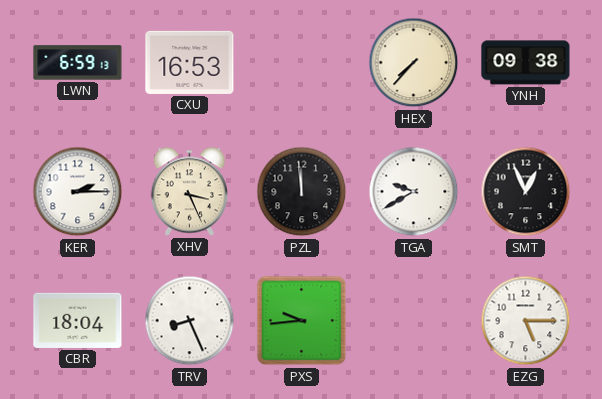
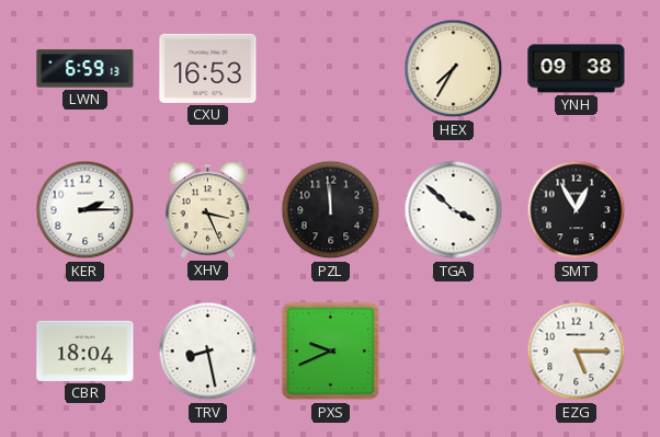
HEX: 7:37 -> 7:35 (454, 69)
TGA: 9:40 -> 3:52 (454, 210)
SMT: 12:56 -> 12:55 (577, 210)
TRV: 8:26 -> 8:28 (208, 352)
PXS: 9:44 -> 9:41 (331, 352)
